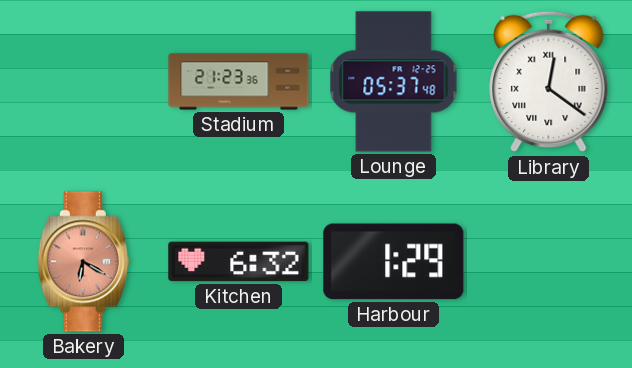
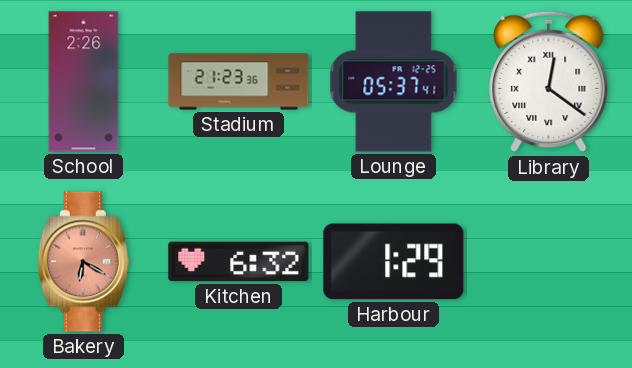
School: none -> 2:26 (84, 82)
Lounge: 05:37:48 -> 05:37:41 (394, 82)
